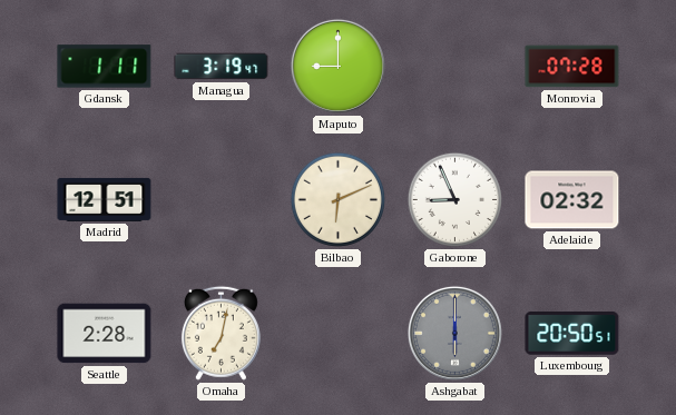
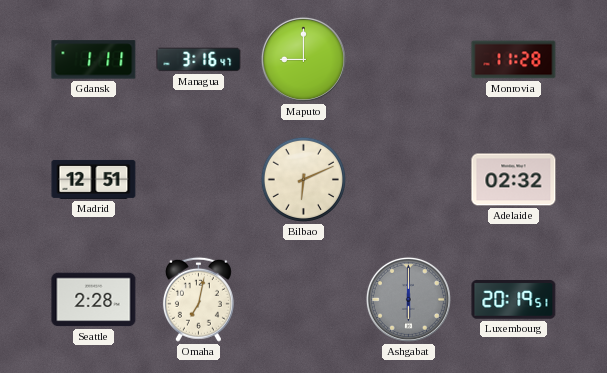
Managua: 3:19 -> 3:16 (199, 60)
Monrovia: 07:28 -> 11:28 (514, 60)
Gaborone: 8:56 -> none (454, 199)
Luxembourg: 20:50 -> 20:19 (514, 300)
